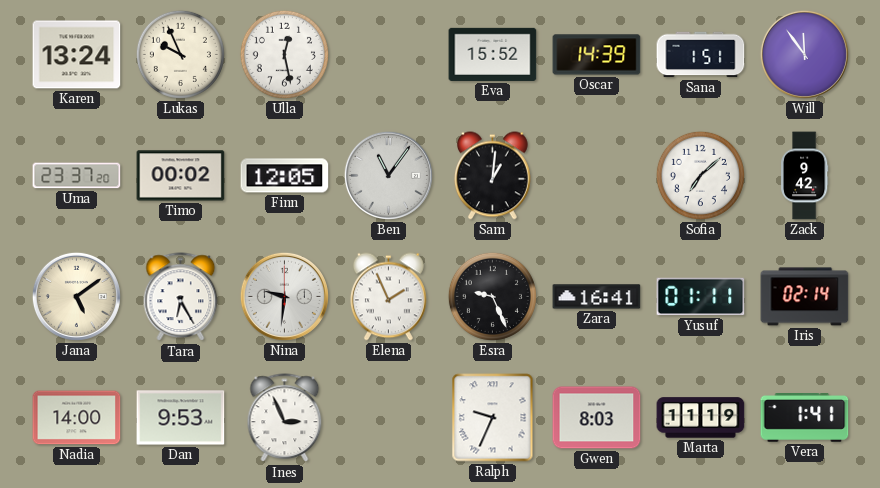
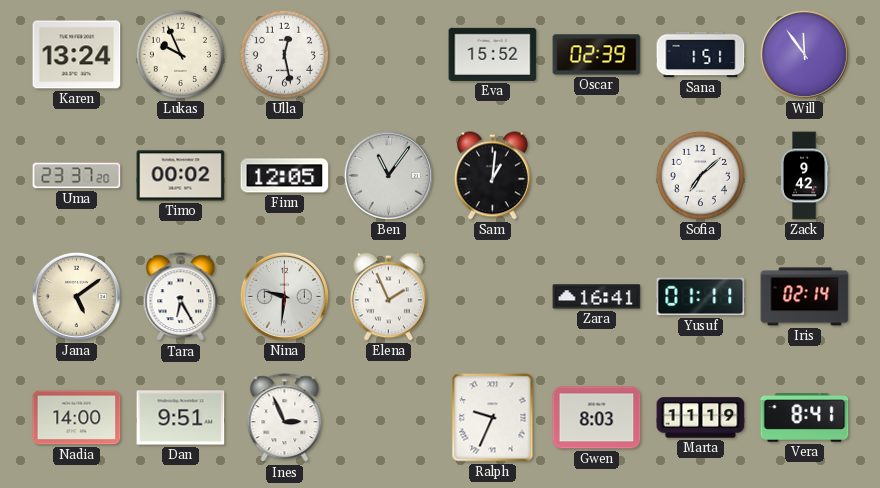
Oscar: 14:39 -> 02:39 (597, 55)
Esra: 9:26 -> none (492, 296)
Dan: 9:53 -> 9:51 (181, 418)
Vera: 1:41 -> 8:41 (805, 418)
